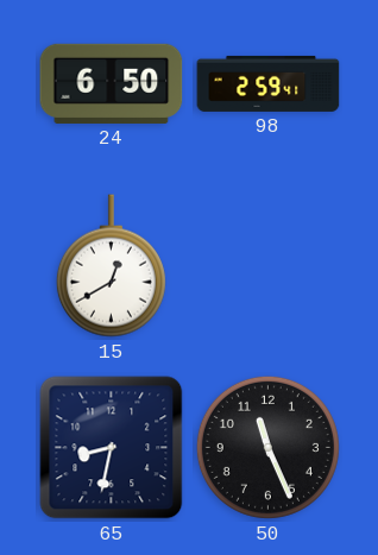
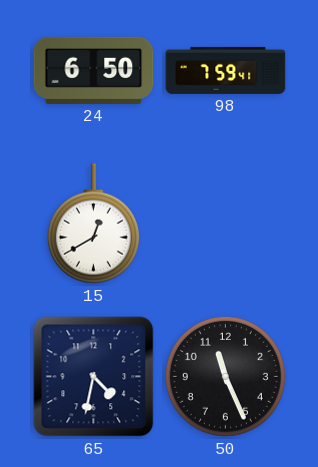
98: 2:59 -> 7:59 (226, 70)
65: 8:32 -> 4:32 (94, 377)
